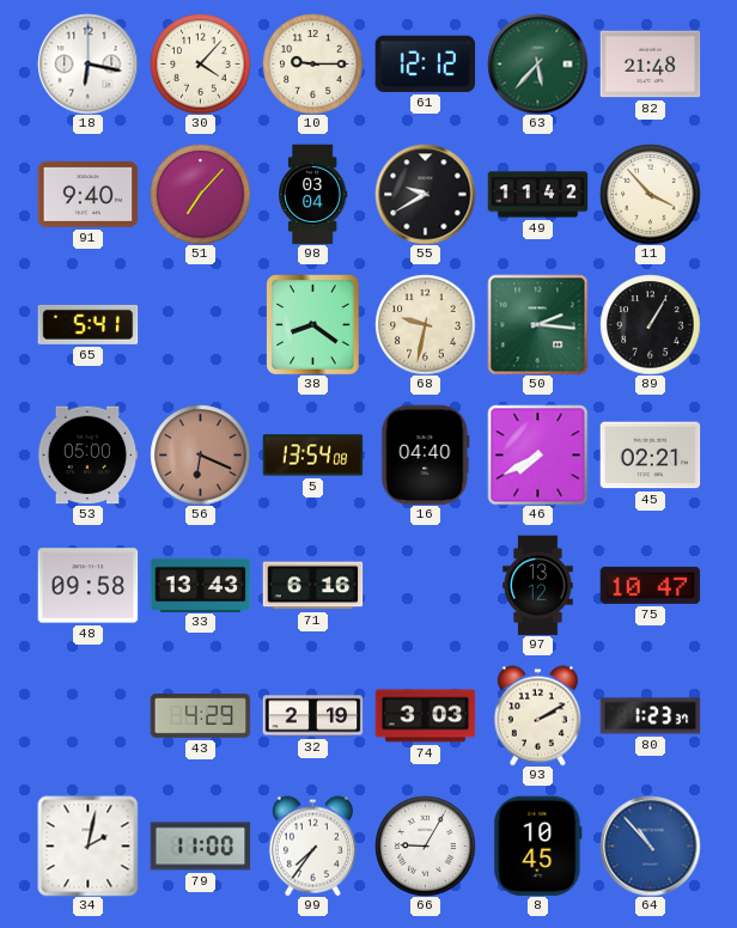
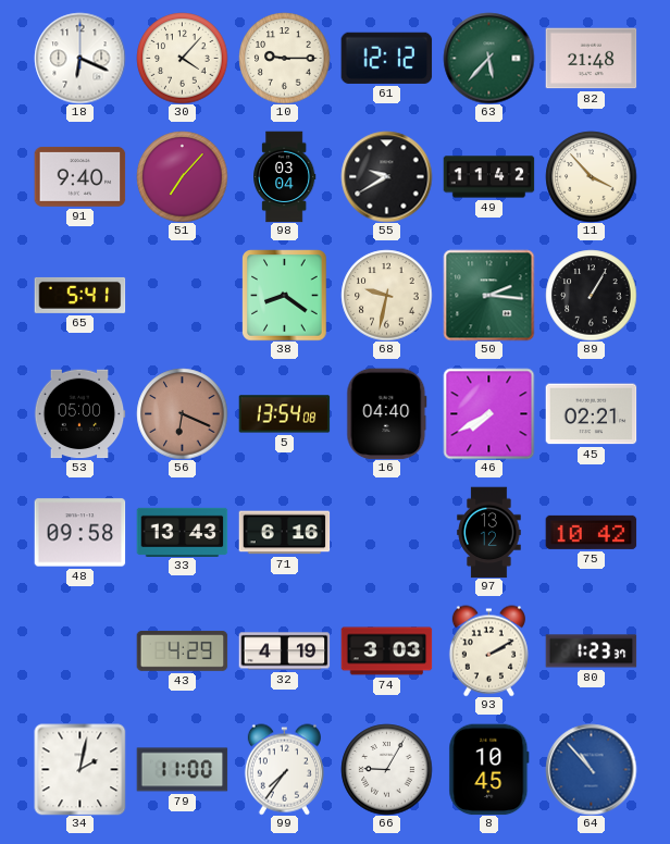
18: 6:17 -> 6:19 (79, 58)
75: 10:47 -> 10:42 (591, 532)
32: 2:19 -> 4:19 (284, 651)
